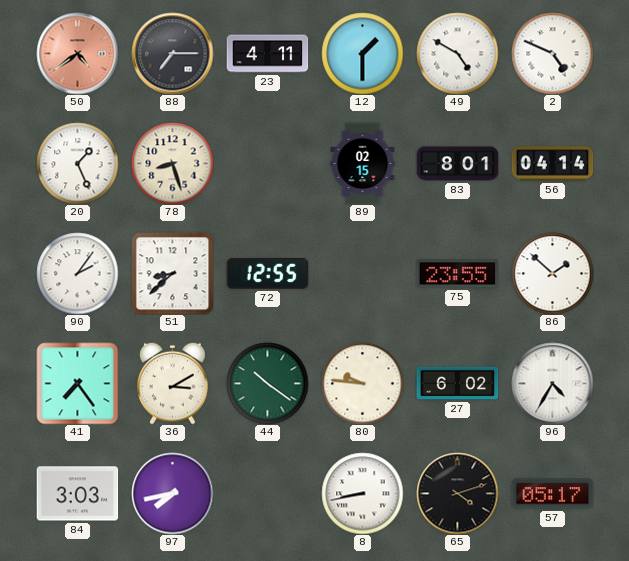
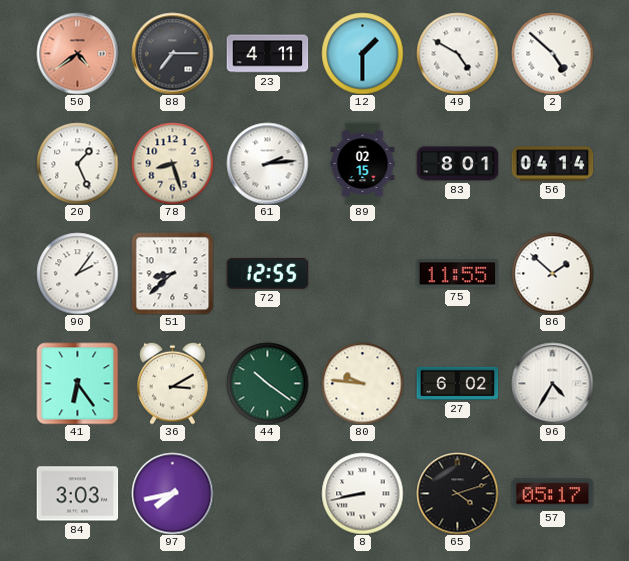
2: 4:49 -> 4:52 (552, 53)
61: none -> 2:14 (267, 163)
75: 23:55 -> 11:55 (457, 274)
41: 7:24 -> 6:24 (77, 383)
